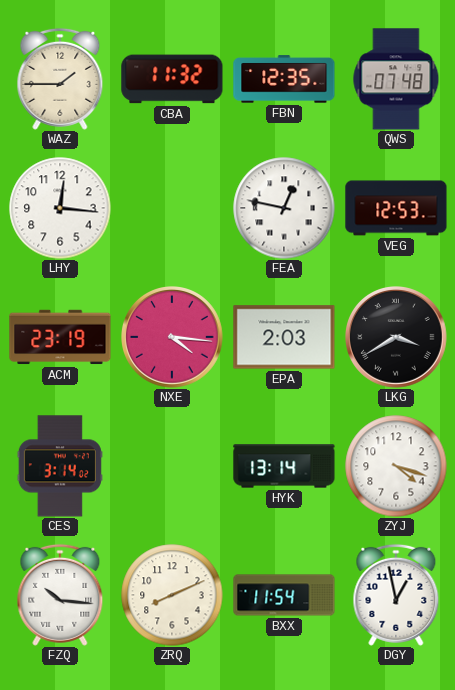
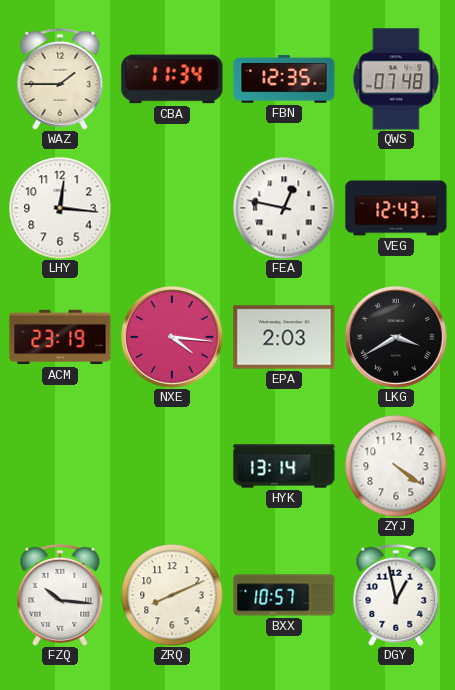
CBA: 11:32 -> 11:34 (172, 79)
VEG: 12:53 -> 12:43 (396, 208)
CES: 3:14 -> none (60, 466)
ZYJ: 4:18 -> 4:21 (396, 466)
BXX: 11:54 -> 10:57 (284, 595)
